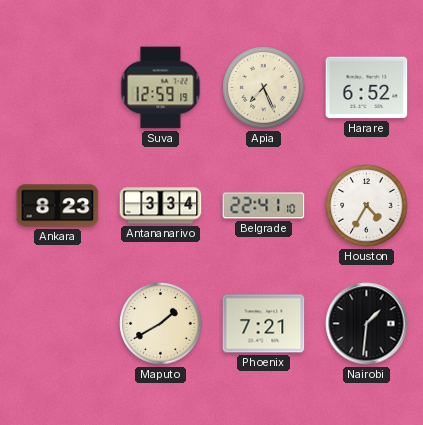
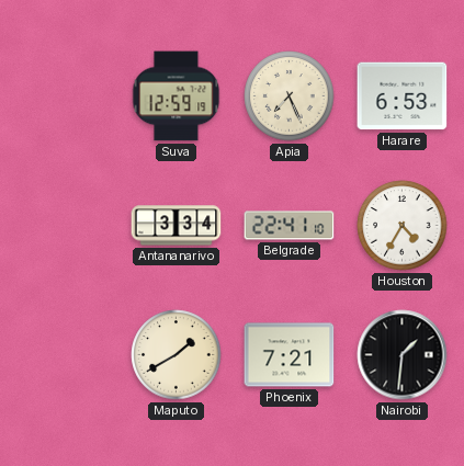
Harare: 6:52 -> 6:53 (403, 96)
Ankara: 8:23 -> none (58, 206)
